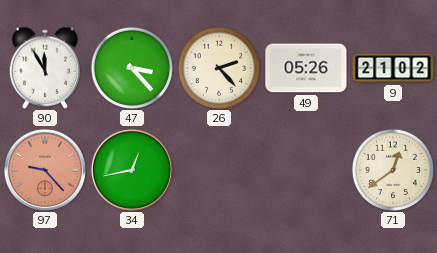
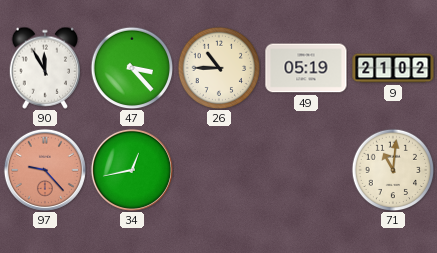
26: 2:23 -> 10:45 (219, 68)
49: 05:26 -> 05:19 (306, 68)
71: 12:39 -> 11:01 (393, 170)
